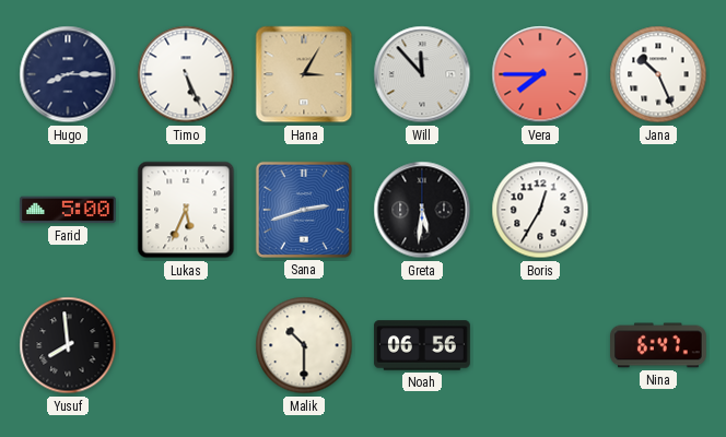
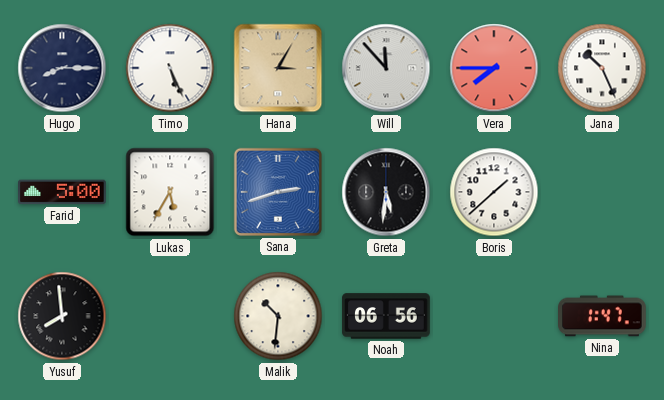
Lukas: 5:34 -> 5:35 (170, 192)
Boris: 12:35 -> 1:38 (494, 192)
Malik: 10:30 -> 10:31 (278, 316)
Nina: 6:47 -> 1:47 (603, 316)
